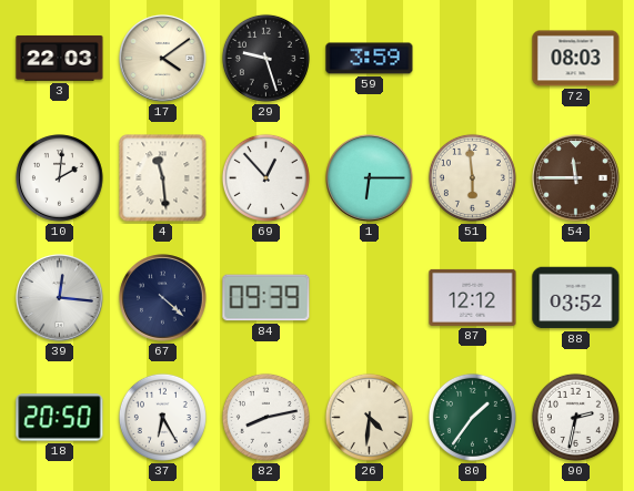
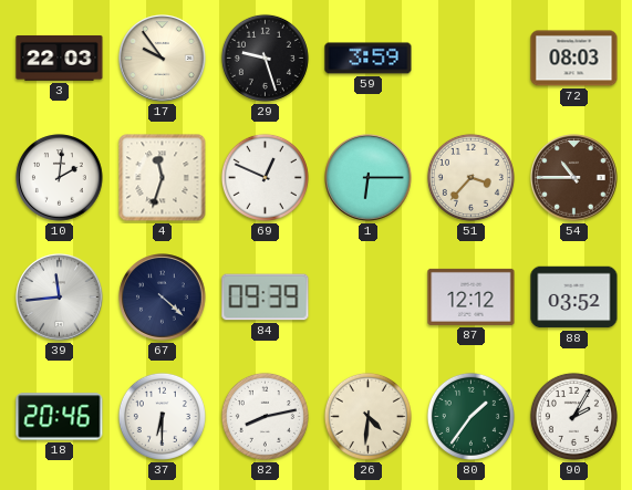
17: 4:09 -> 9:54 (163, 59)
4: 11:29 -> 11:33 (163, 178)
69: 12:53 -> 12:49 (265, 177)
51: 5:59 -> 3:37 (470, 177)
54: 11:45 -> 10:45 (574, 178)
39: 12:16 -> 11:44 (60, 298)
18: 20:50 -> 20:46 (60, 417)
37: 6:25 -> 6:30 (162, 416)
90: 2:32 -> 2:05 (573, 416)
